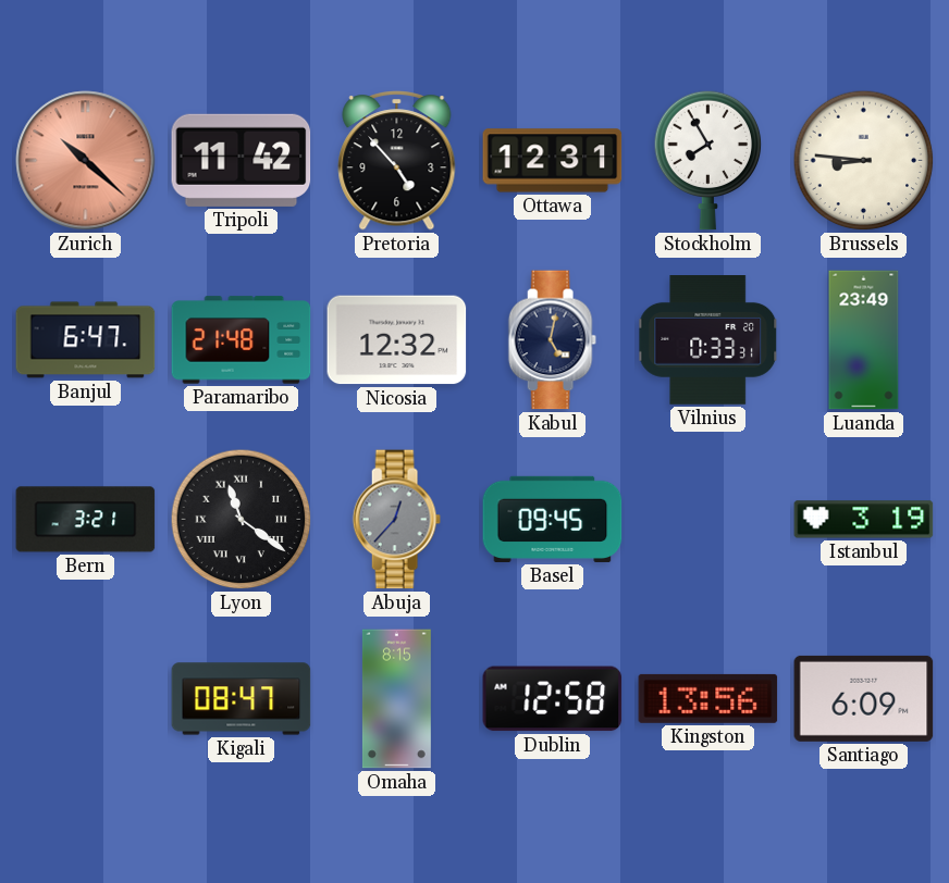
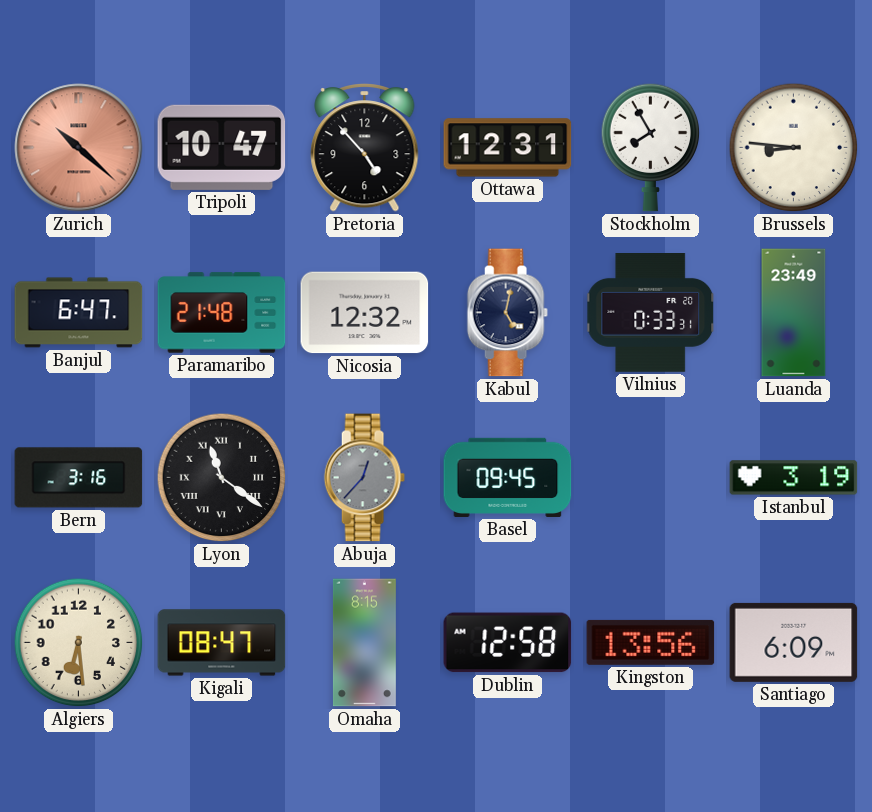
Tripoli: 11:42 -> 10:47 (222, 147)
Bern: 3:21 -> 3:16 (79, 478)
Algiers: none -> 6:29 (79, 643)
